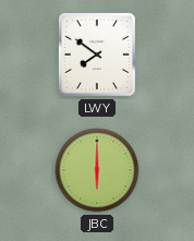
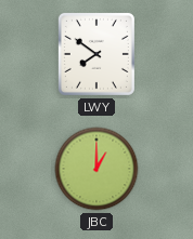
JBC: 6:00 -> 1:00 (97, 169)
